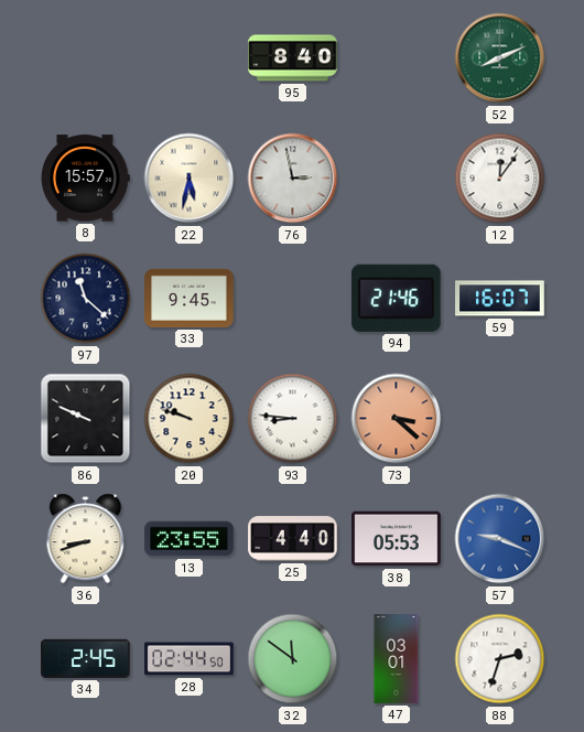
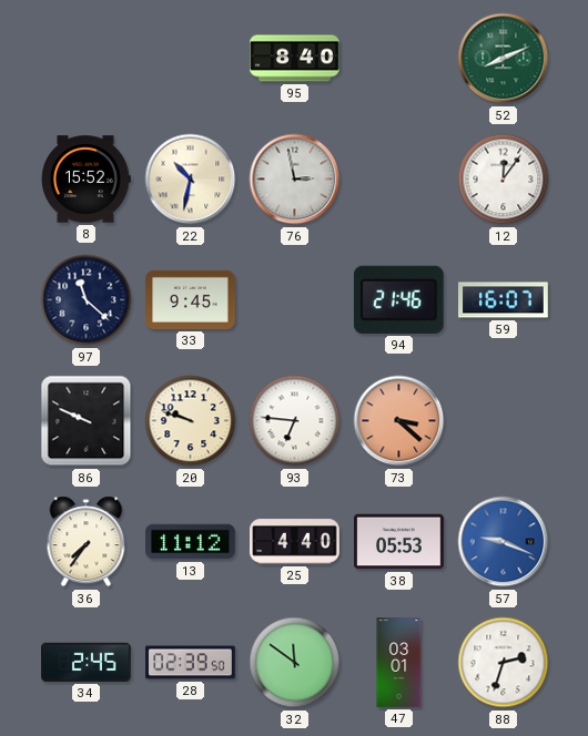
8: 15:57 -> 15:52 (87, 180)
22: 5:32 -> 10:32 (191, 180)
93: 8:46 -> 6:46 (295, 421)
36: 8:42 -> 7:36 (87, 542)
13: 23:55 -> 11:12 (191, 542)
28: 02:44 -> 02:39 (191, 663)
